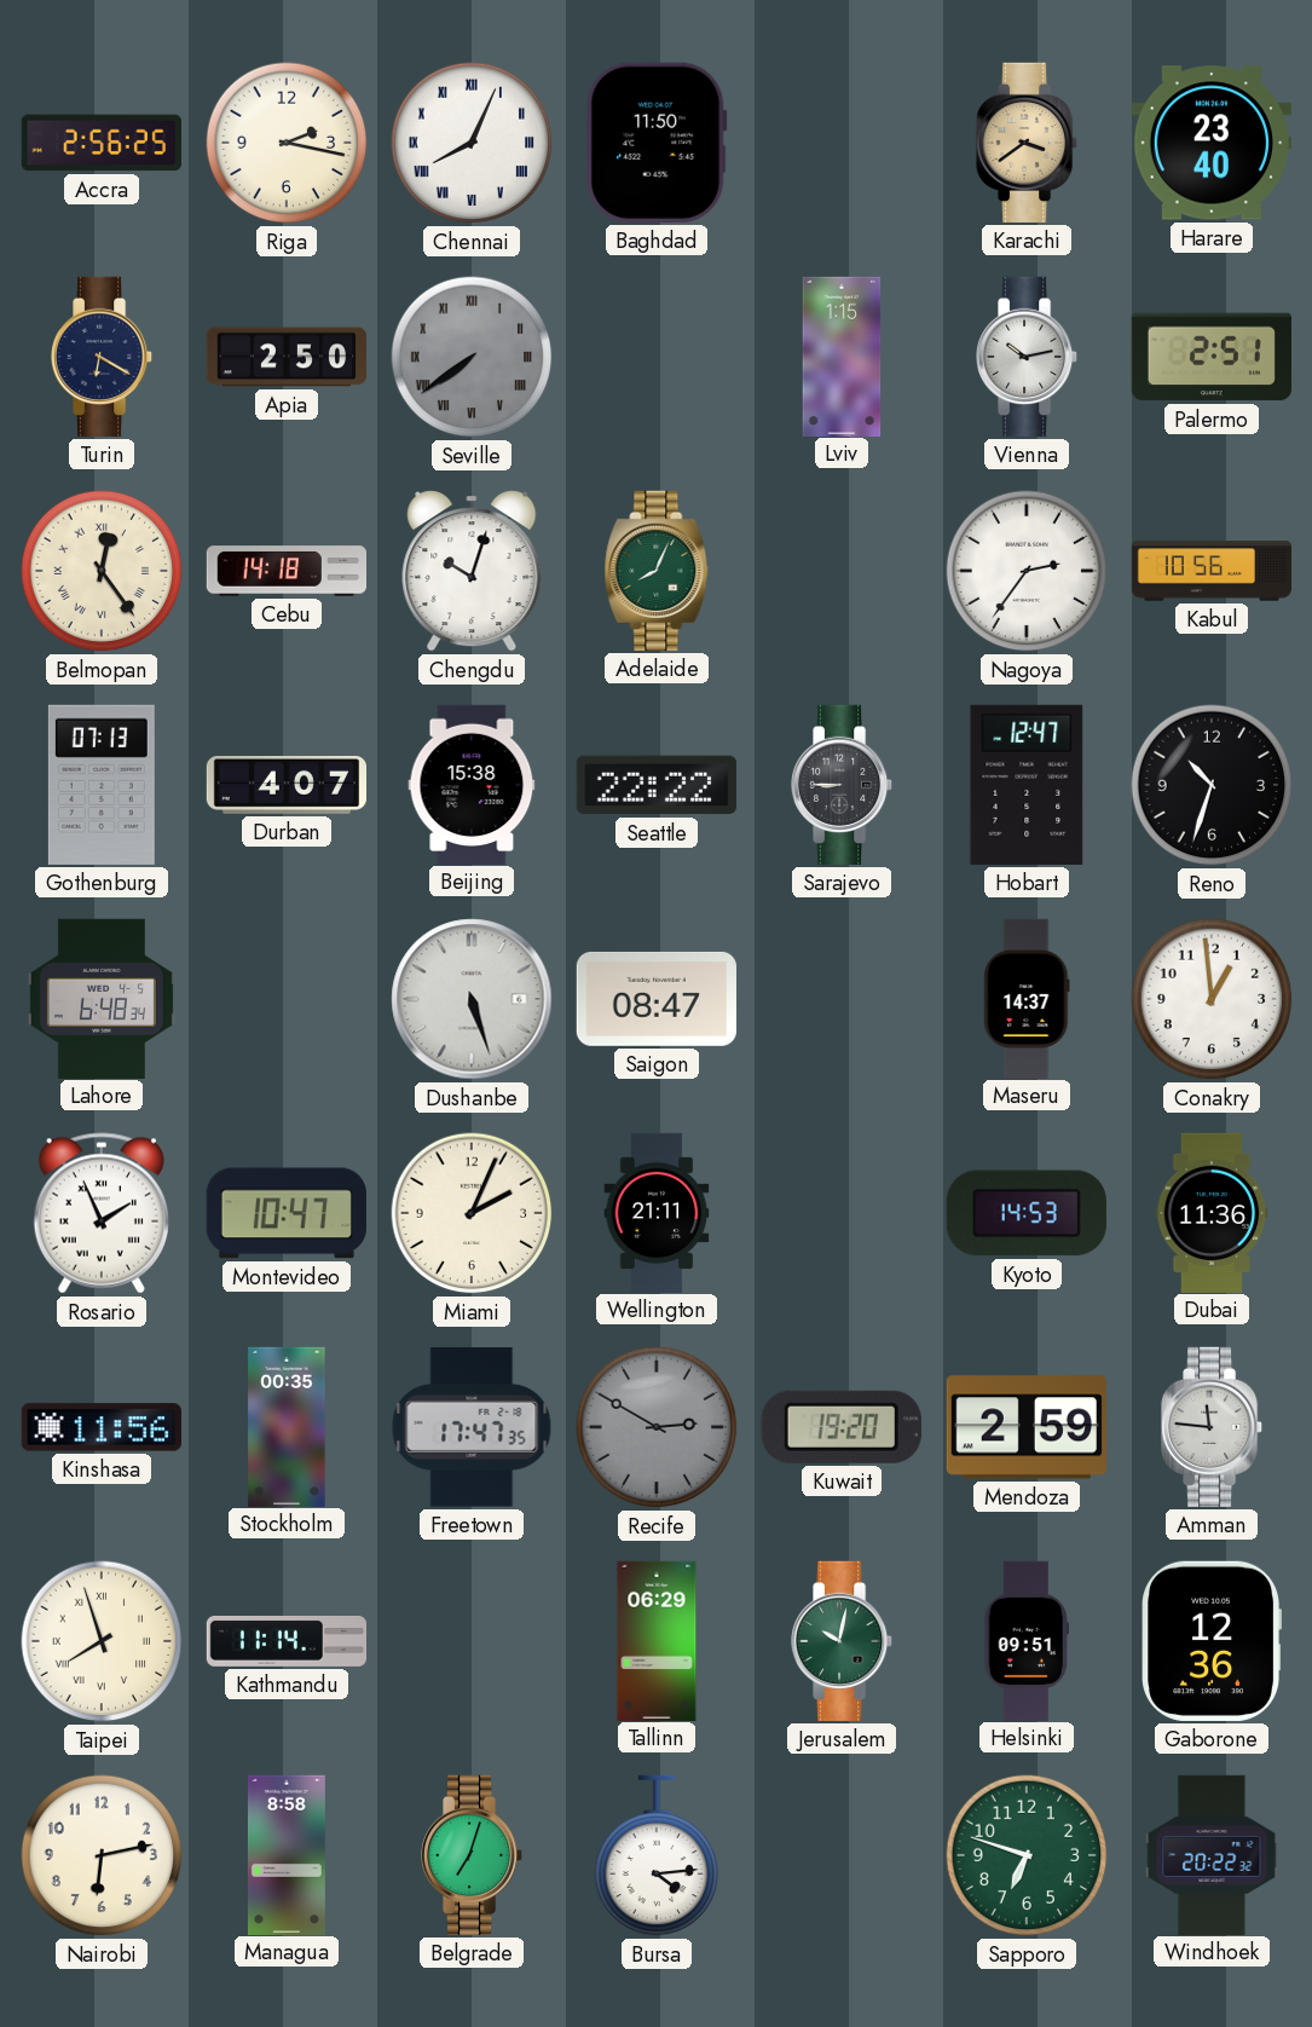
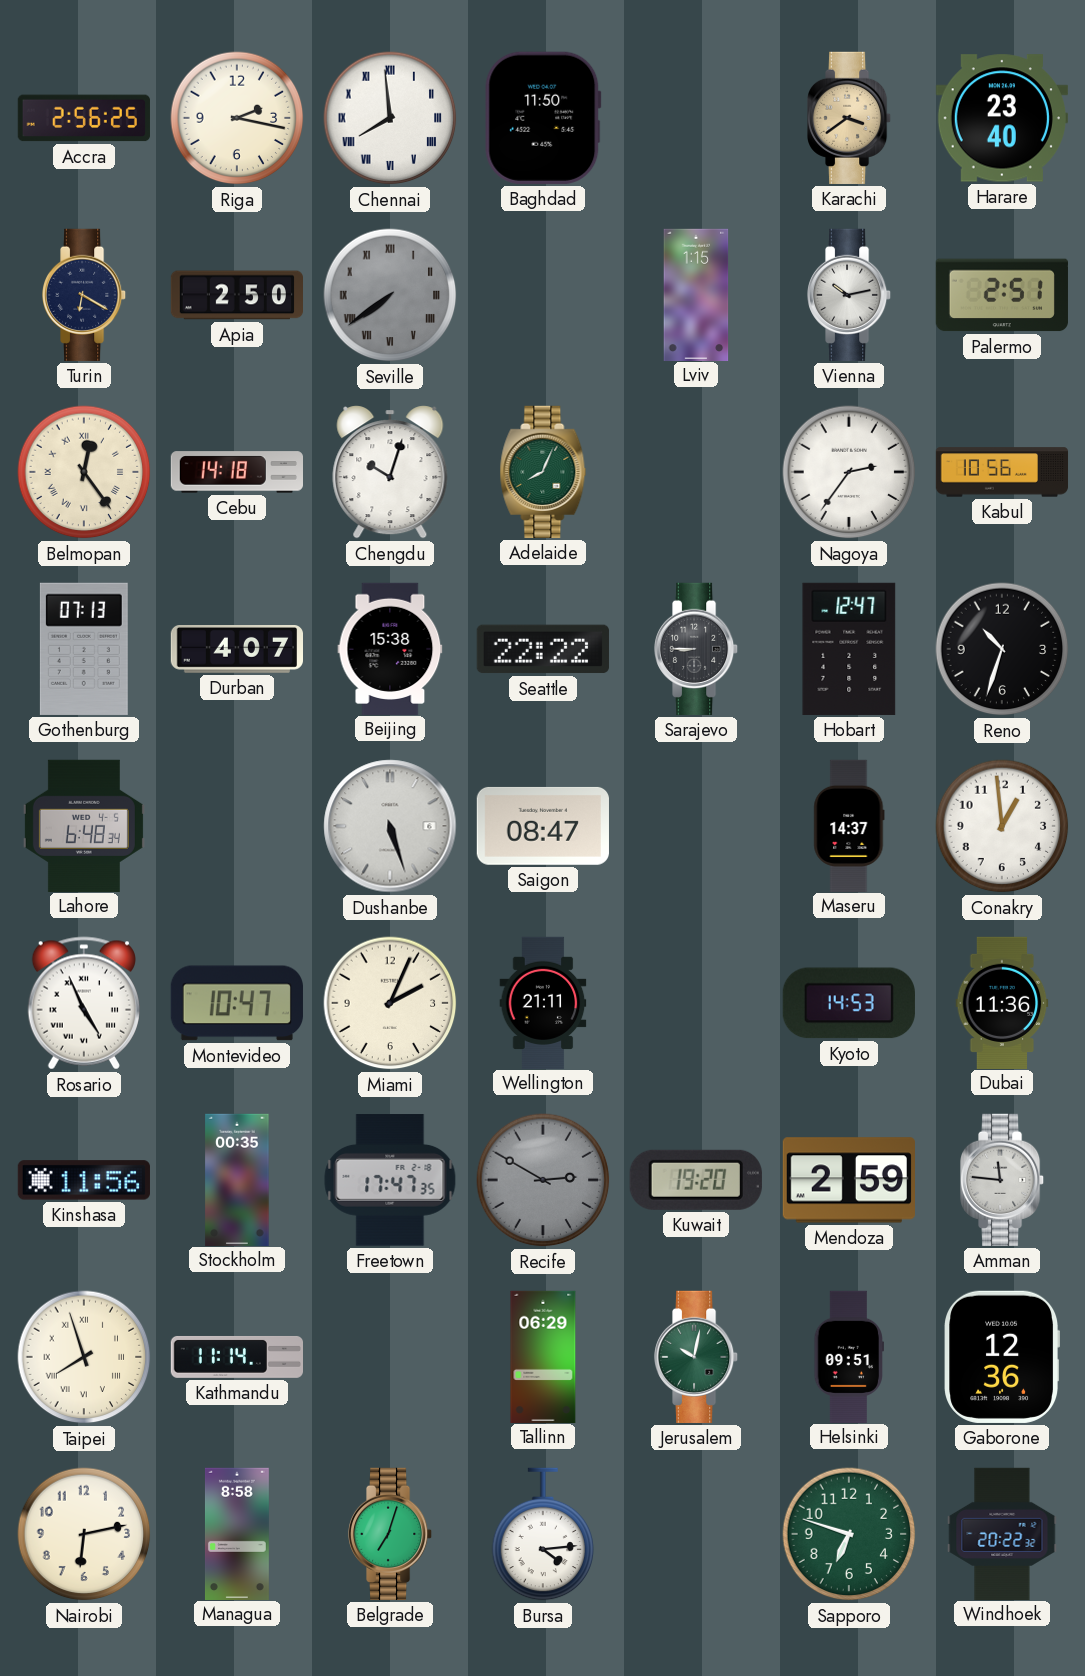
Chennai: 8:04 -> 7:59 (390, 118)
Rosario: 1:56 -> 4:56 (84, 1003)
